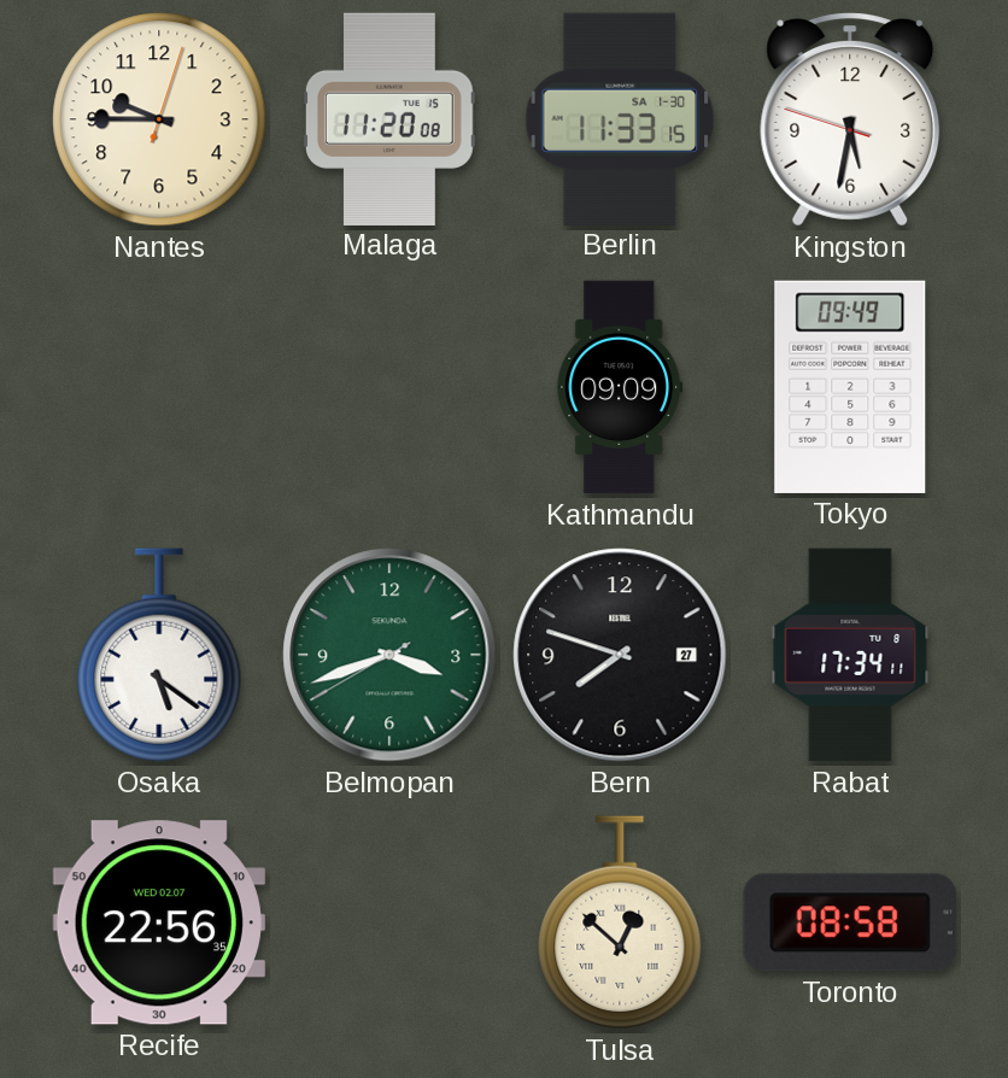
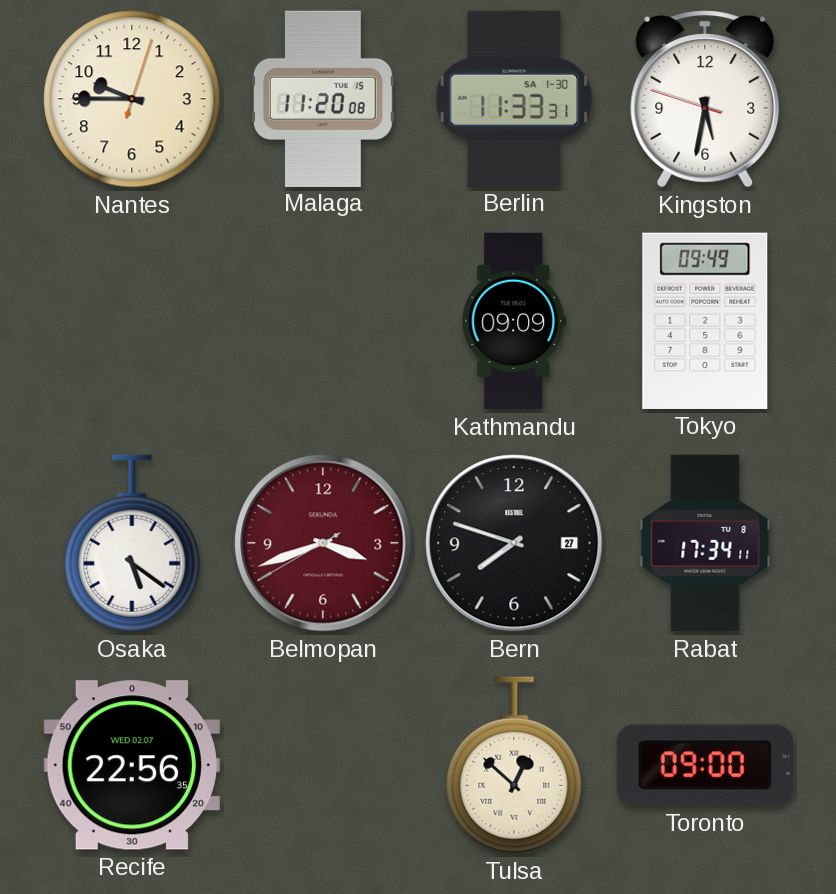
Berlin: 11:33:15 -> 11:33:31 (514, 98)
Belmopan dial: green -> burgundy (323, 543)
Toronto: 08:58 -> 09:00 (705, 765)
